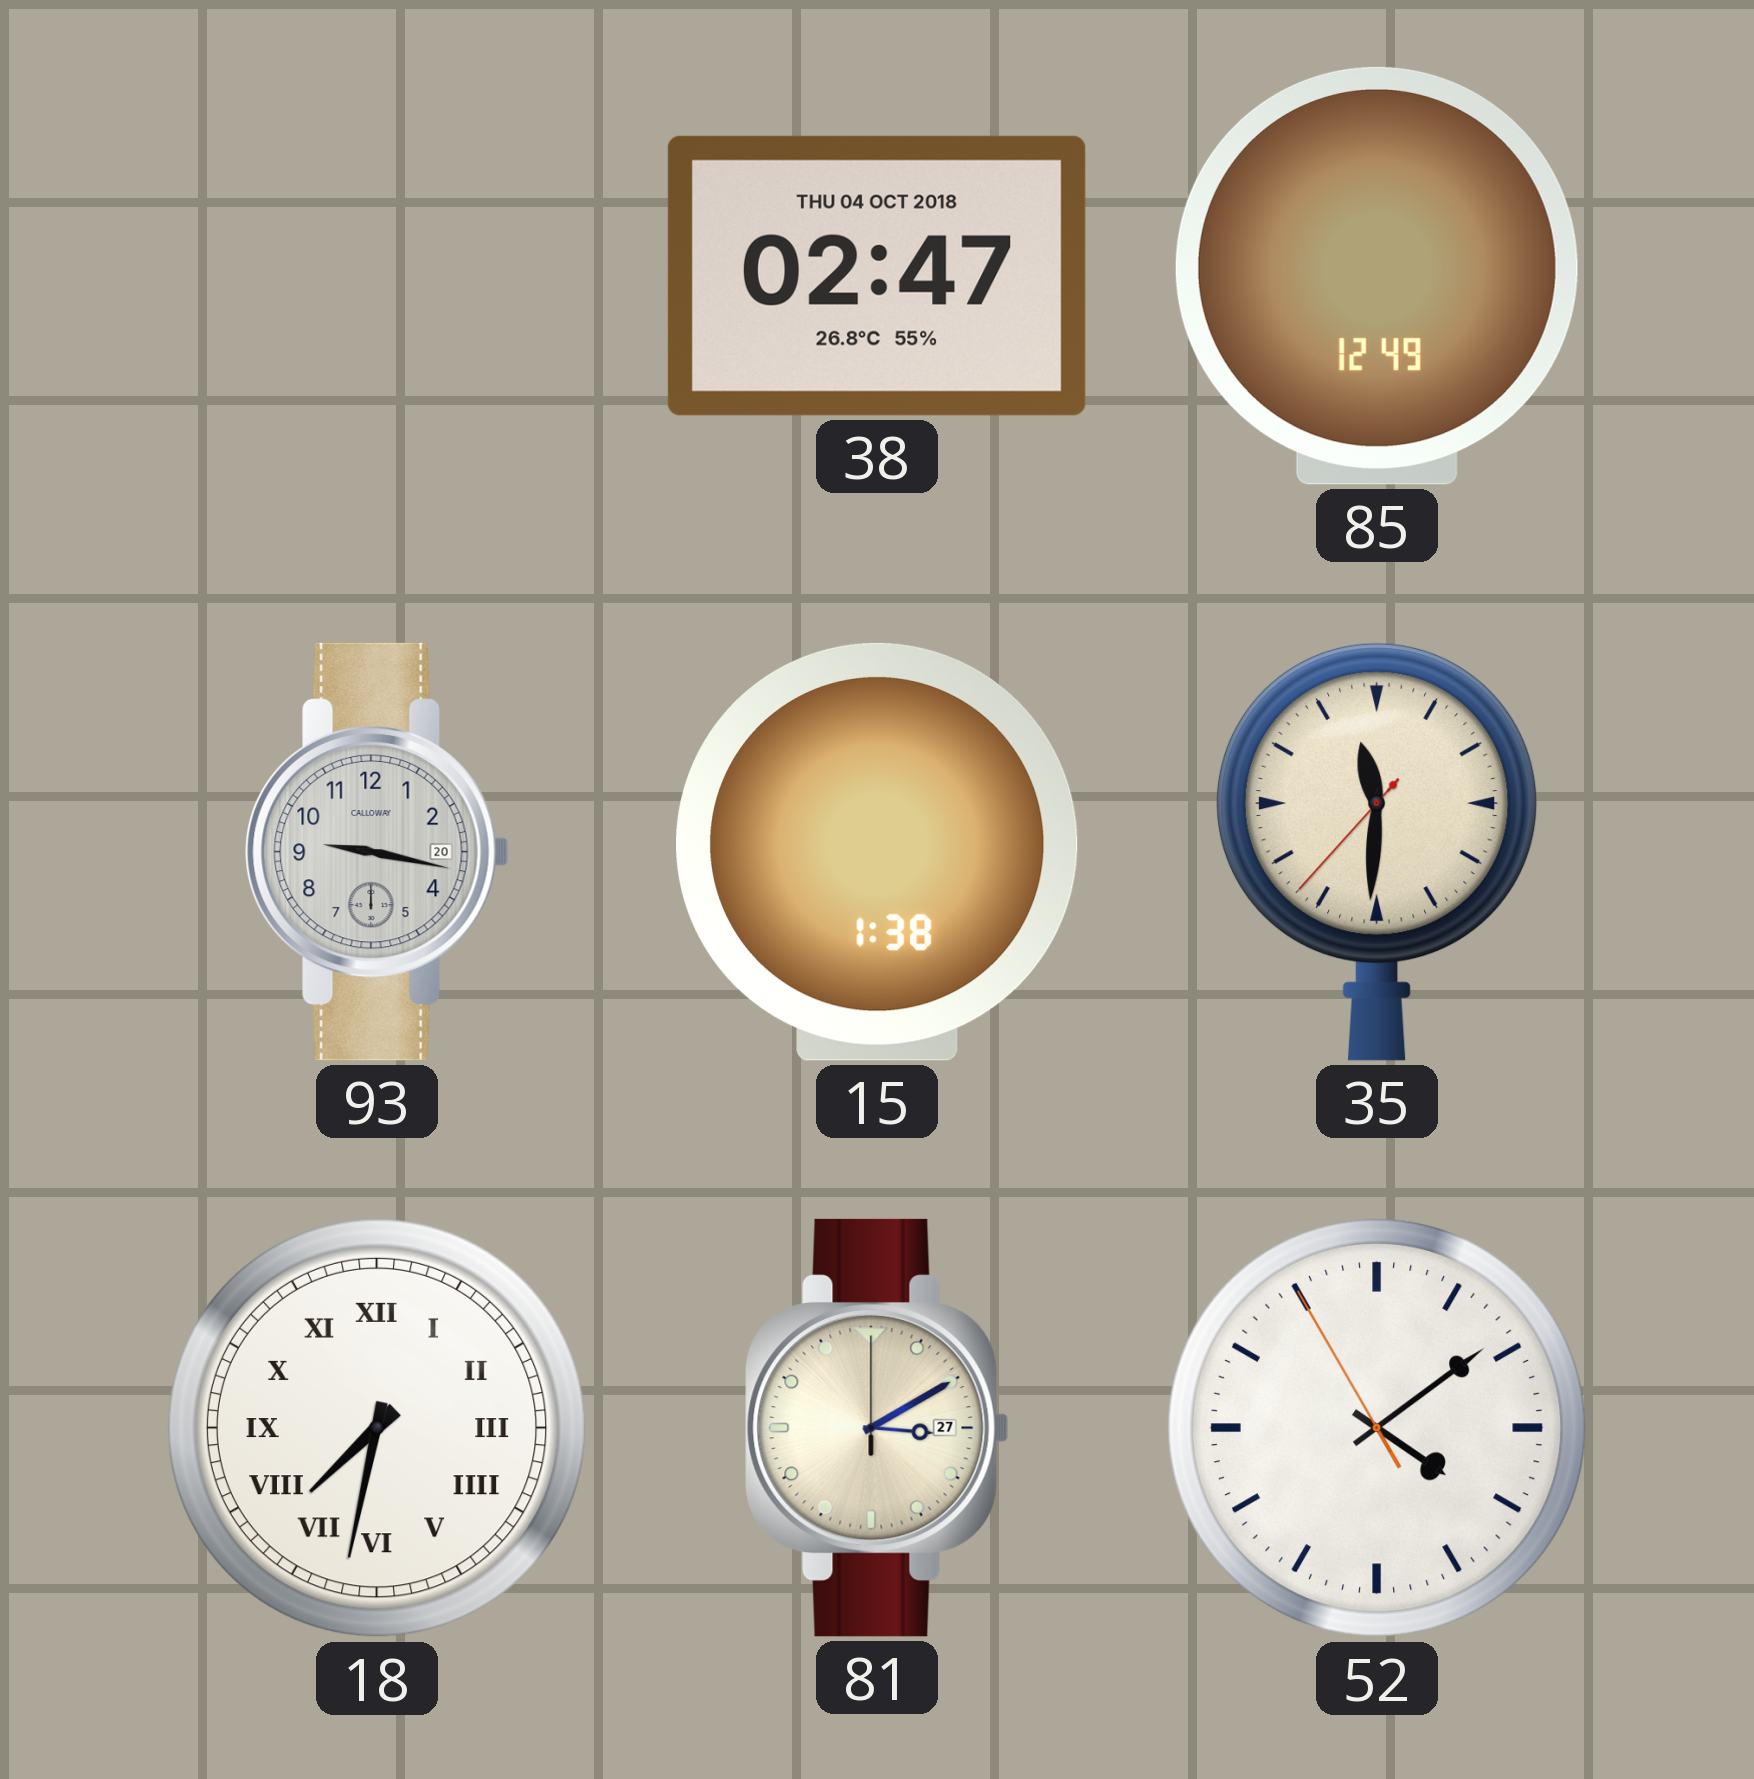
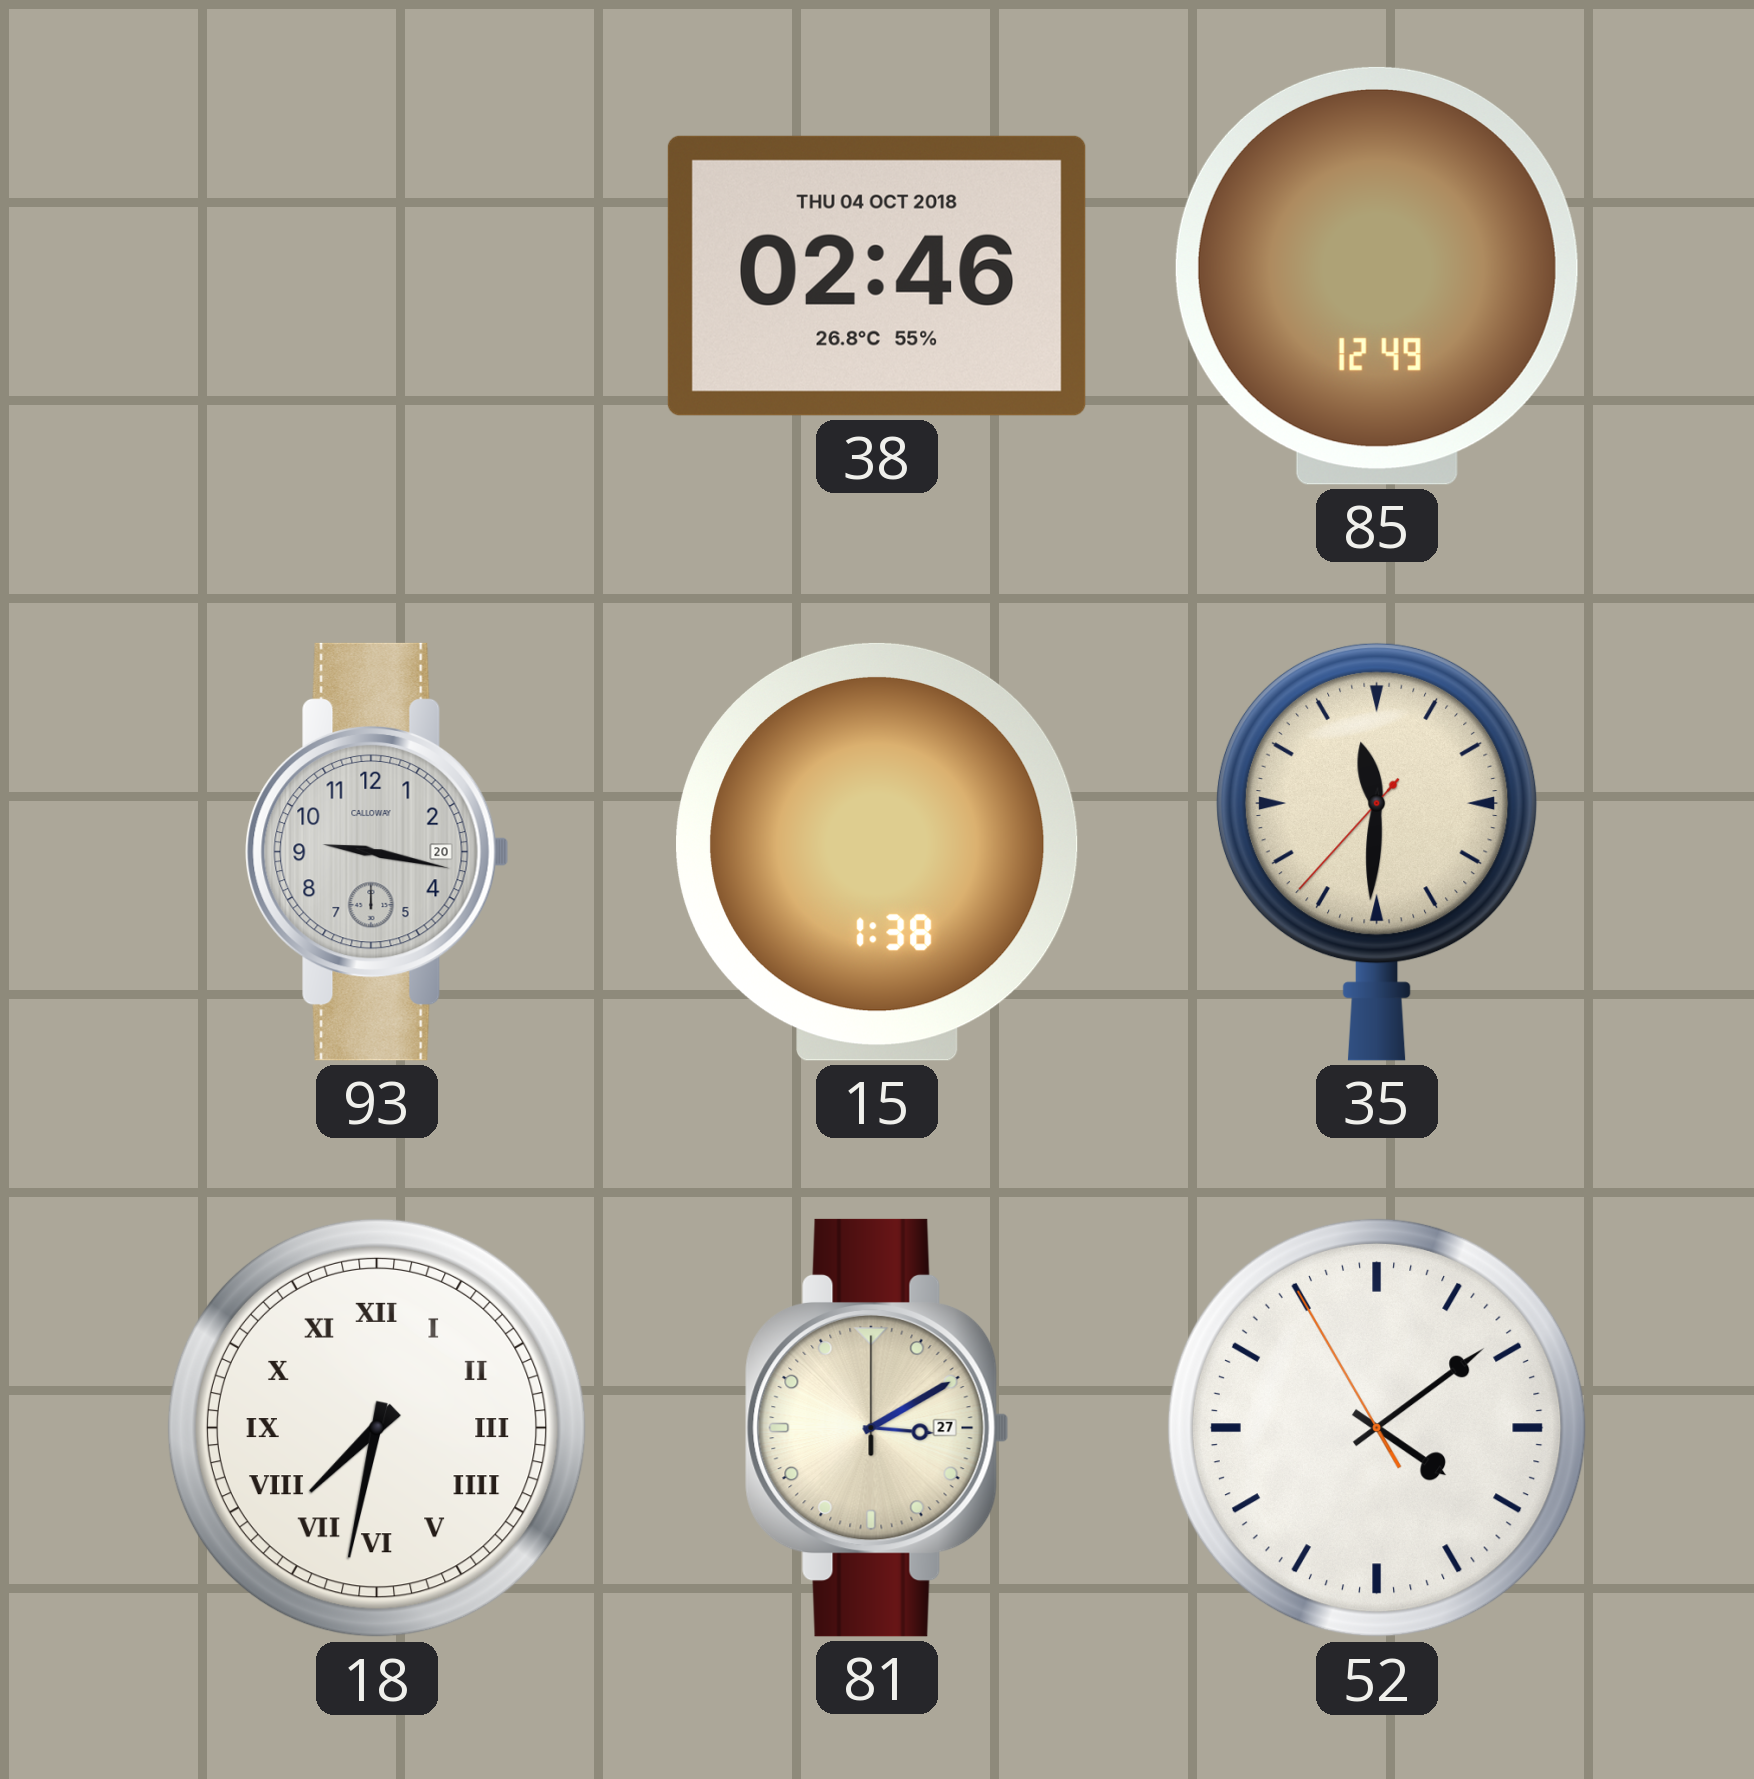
38: 02:47 -> 02:46 (877, 276)
